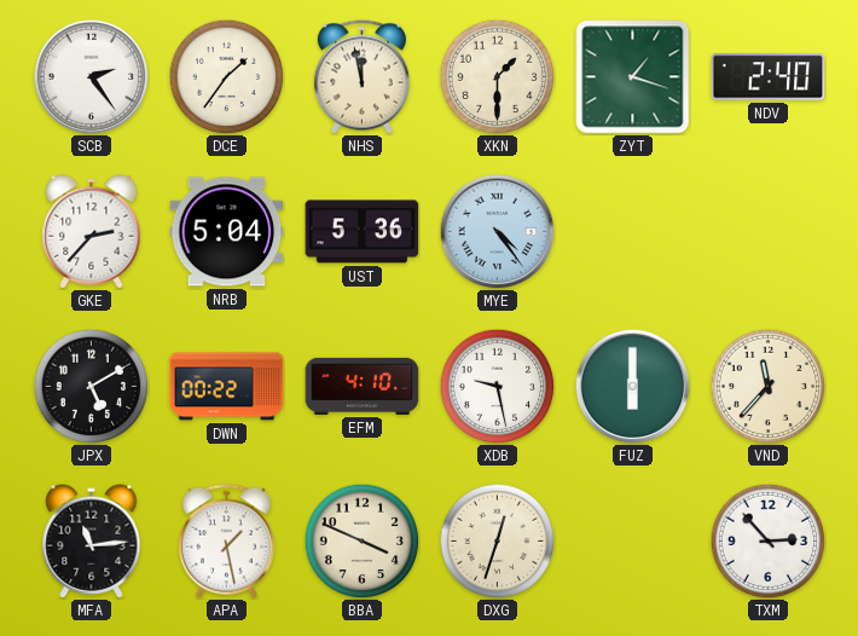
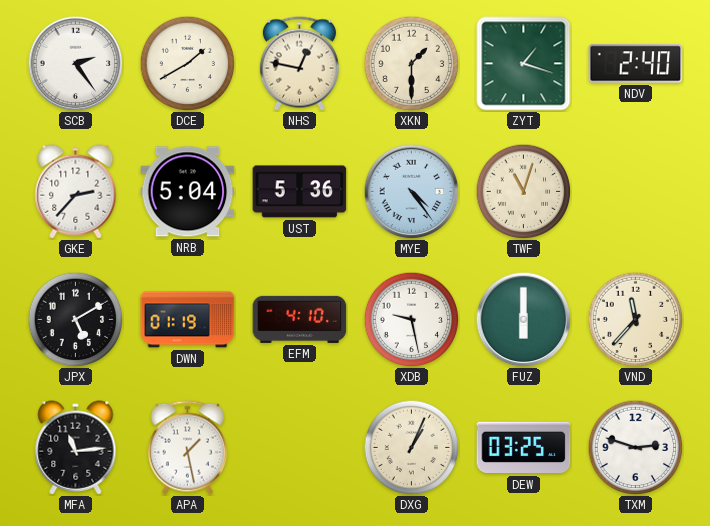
DCE: 1:36 -> 1:40 (187, 63)
NHS: 11:58 -> 12:47 (299, 64)
TWF: none -> 11:03 (523, 191)
DWN: 00:22 -> 01:19 (188, 320)
BBA: 3:49 -> none (361, 540)
DXG: 12:33 -> 1:04 (411, 447)
DEW: none -> 03:25 (524, 448)
TXM: 2:53 -> 2:48 (635, 447)
